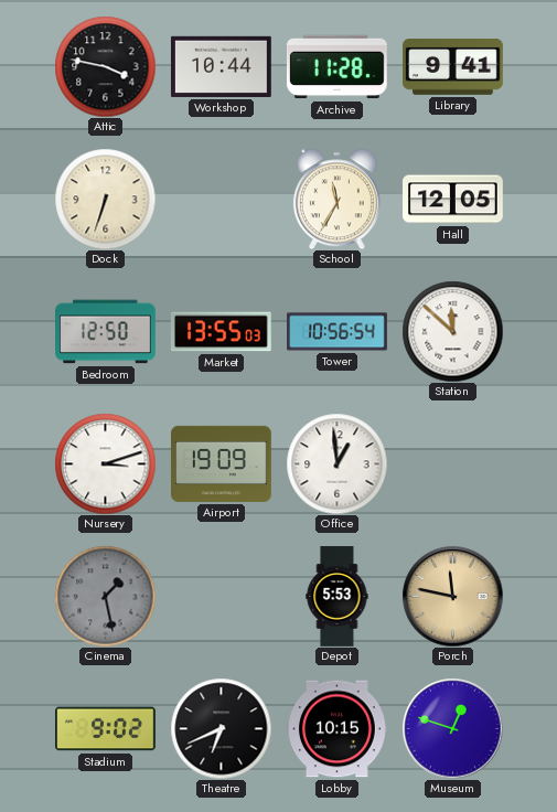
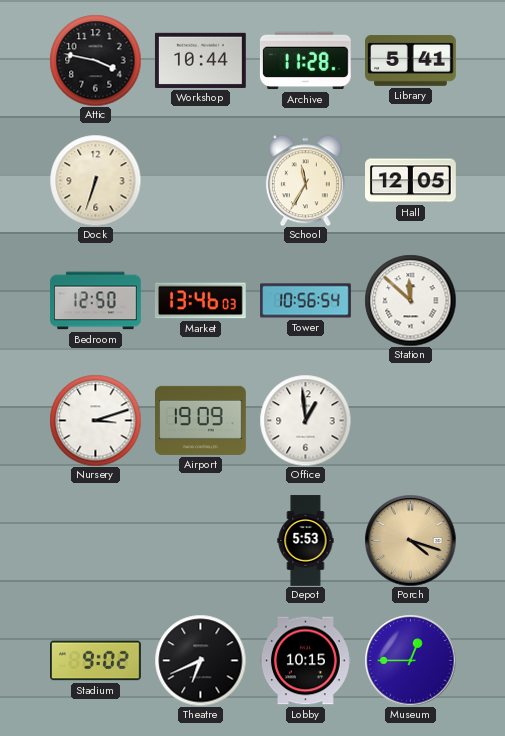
Library: 9:41 -> 5:41 (411, 61)
Market: 13:55 -> 13:46 (200, 301)
Cinema: 1:28 -> none (105, 596)
Porch: 11:47 -> 4:18 (410, 540)
Museum: 12:48 -> 12:45 (410, 660)
